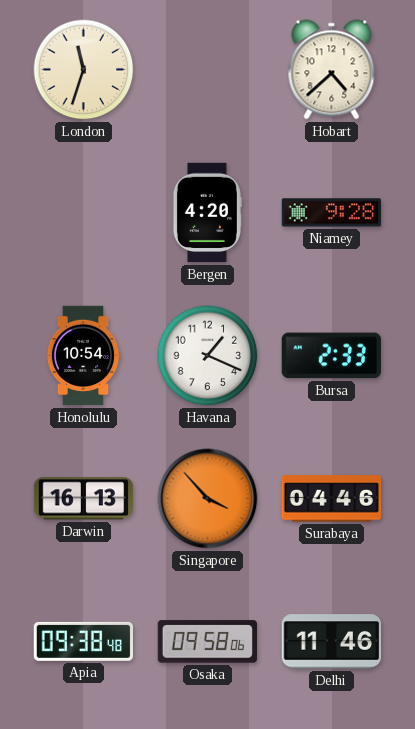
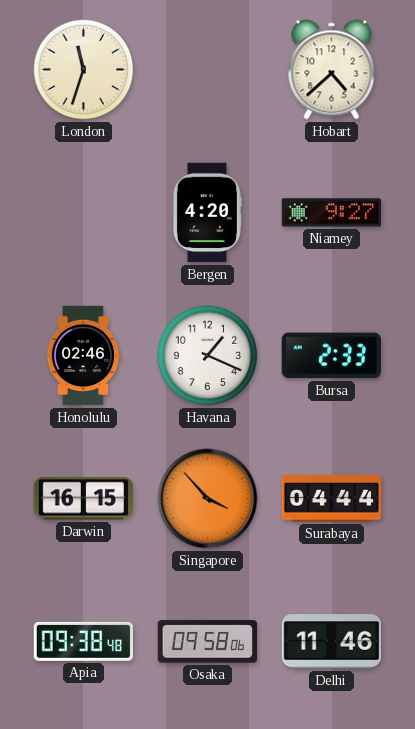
Niamey: 9:28 -> 9:27 (332, 213)
Honolulu: 10:54 -> 02:46 (83, 356)
Darwin: 16:13 -> 16:15 (84, 499)
Surabaya: 04:46 -> 04:44 (332, 499)
